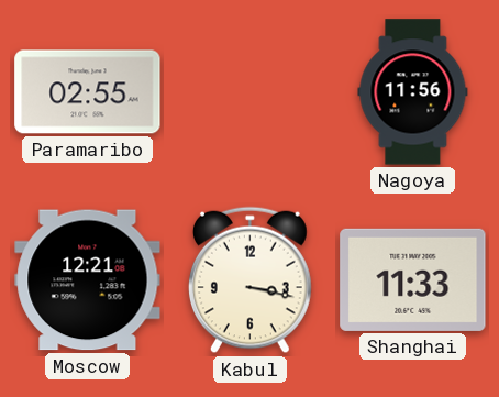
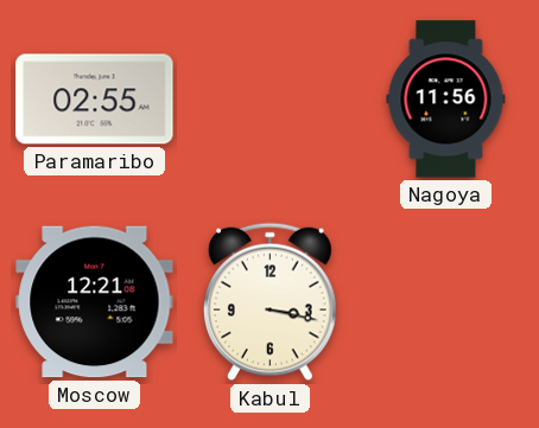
Shanghai: 11:33 -> none (413, 279)
